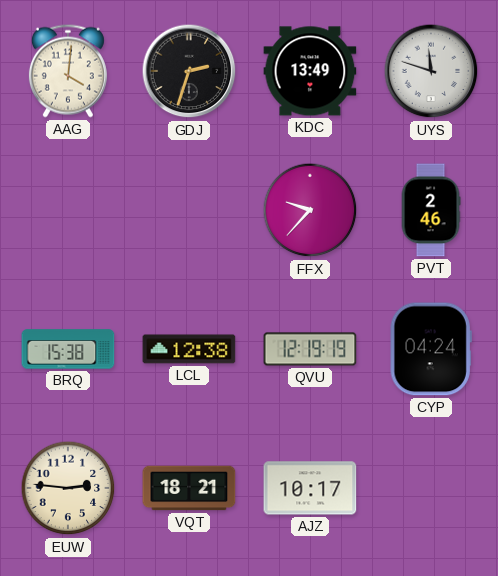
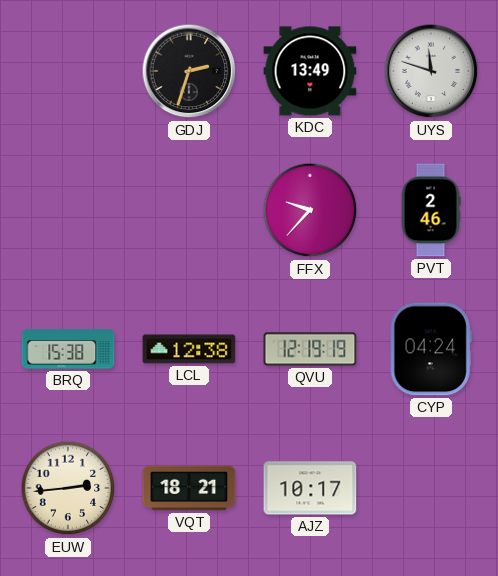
AAG: 4:01 -> none (68, 71)
EUW: 2:46 -> 2:44 (68, 488)
